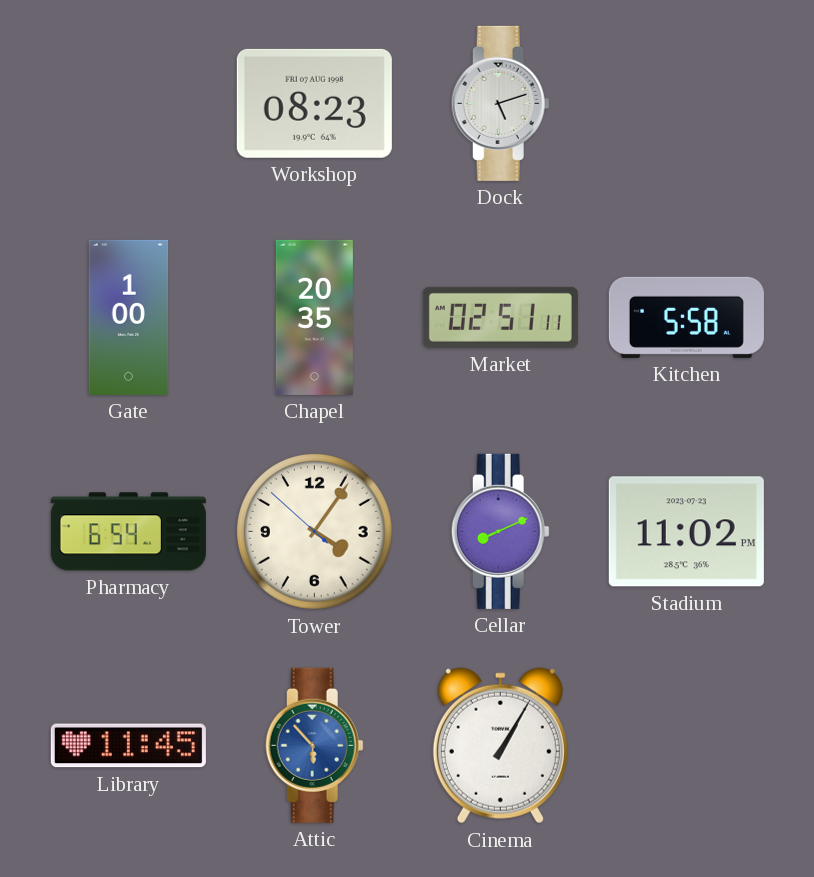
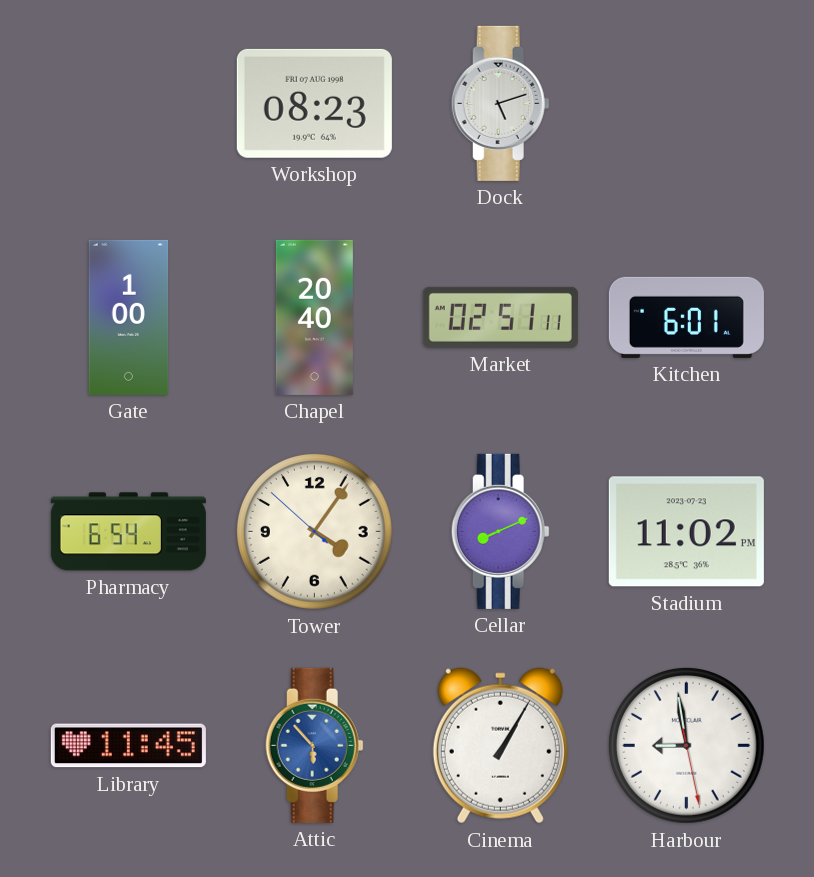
Chapel: 20:35 -> 20:40 (314, 317)
Kitchen: 5:58 -> 6:01 (686, 317)
Harbour: none -> 8:58 (686, 745)
